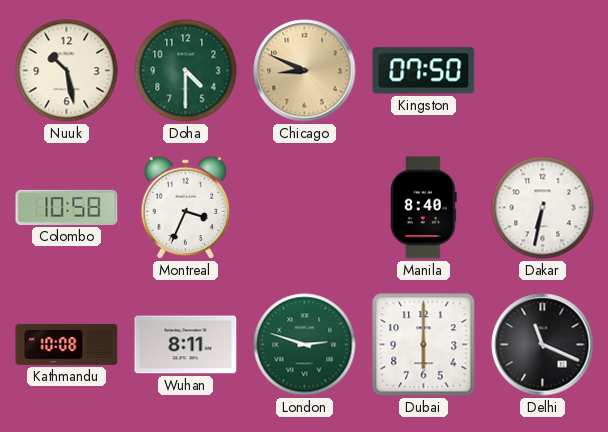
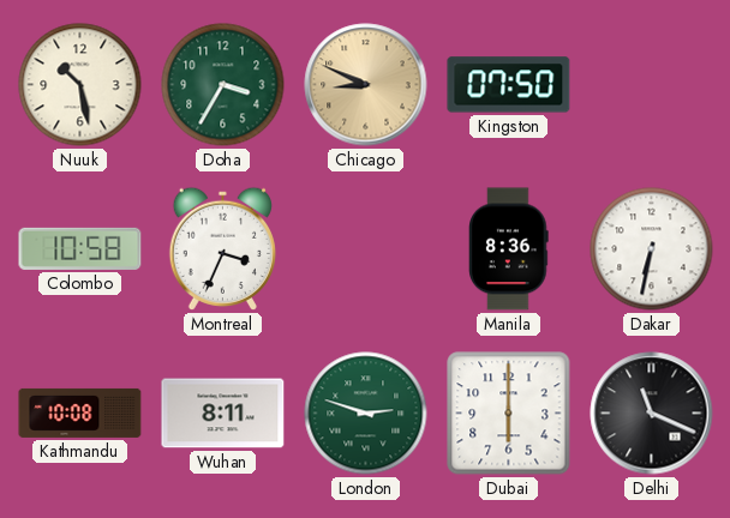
Doha: 4:30 -> 3:35 (223, 85)
Manila: 8:40 -> 8:36 (509, 249)
